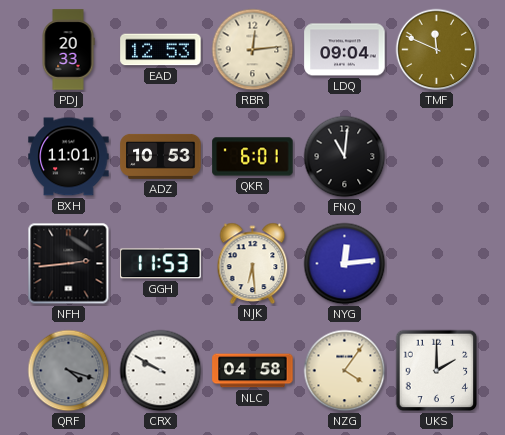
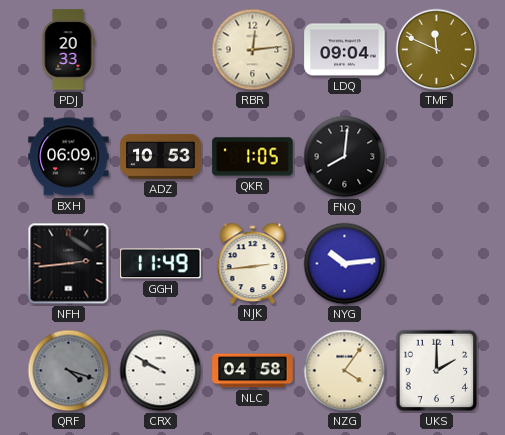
EAD: 12:53 -> none (161, 50)
BXH: 11:01 -> 06:09 (69, 157)
QKR: 6:01 -> 1:05 (253, 157)
FNQ: 11:01 -> 8:01 (345, 157)
GGH: 11:53 -> 11:49 (161, 264)
NJK: 6:29 -> 2:44 (253, 263)
NYG: 12:14 -> 10:14 (345, 264)
